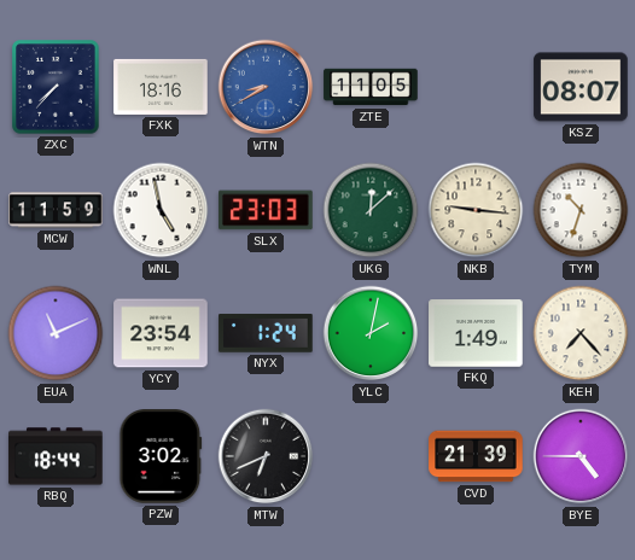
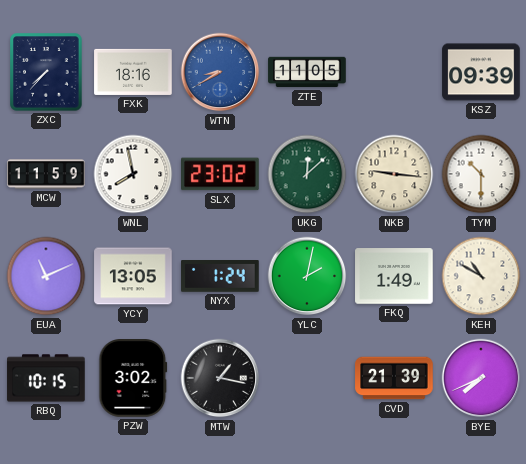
KSZ: 08:07 -> 09:39 (481, 72)
WNL: 4:58 -> 7:58 (133, 174)
SLX: 23:03 -> 23:02 (220, 174)
TYM: 10:33 -> 10:30 (481, 174)
YCY: 23:54 -> 13:05 (133, 276)
KEH: 7:23 -> 10:50 (481, 276)
RBQ: 18:44 -> 10:15 (46, 378)
MTW: 6:41 -> 1:17 (220, 378)
BYE: 4:45 -> 7:41 (481, 378)
